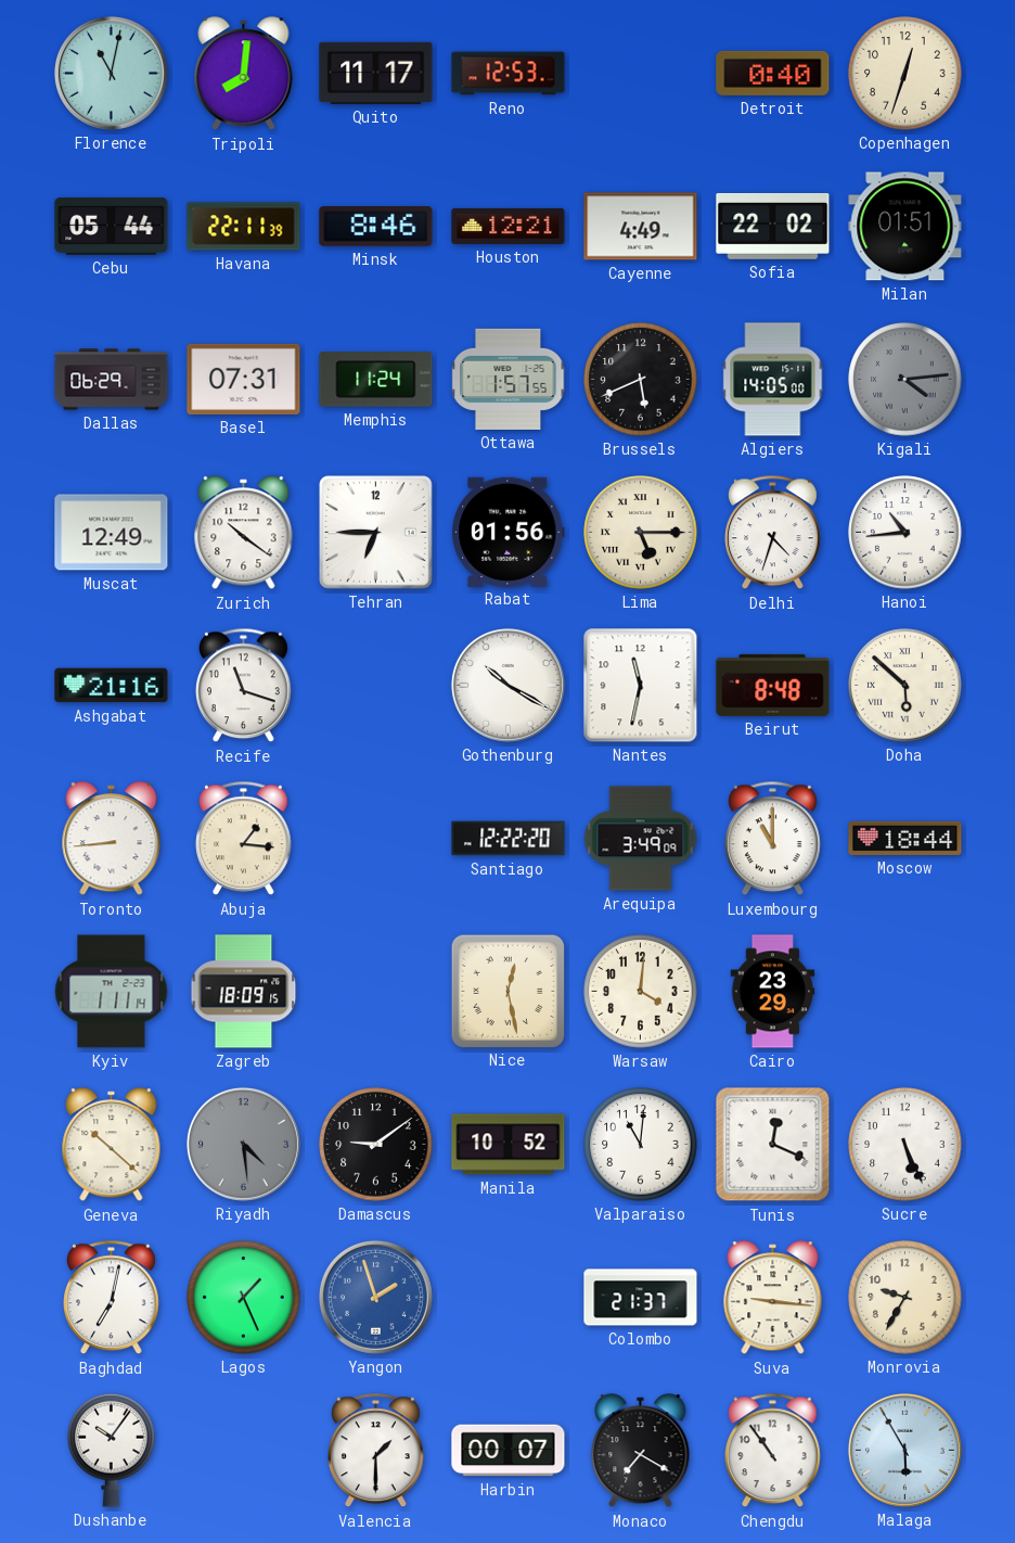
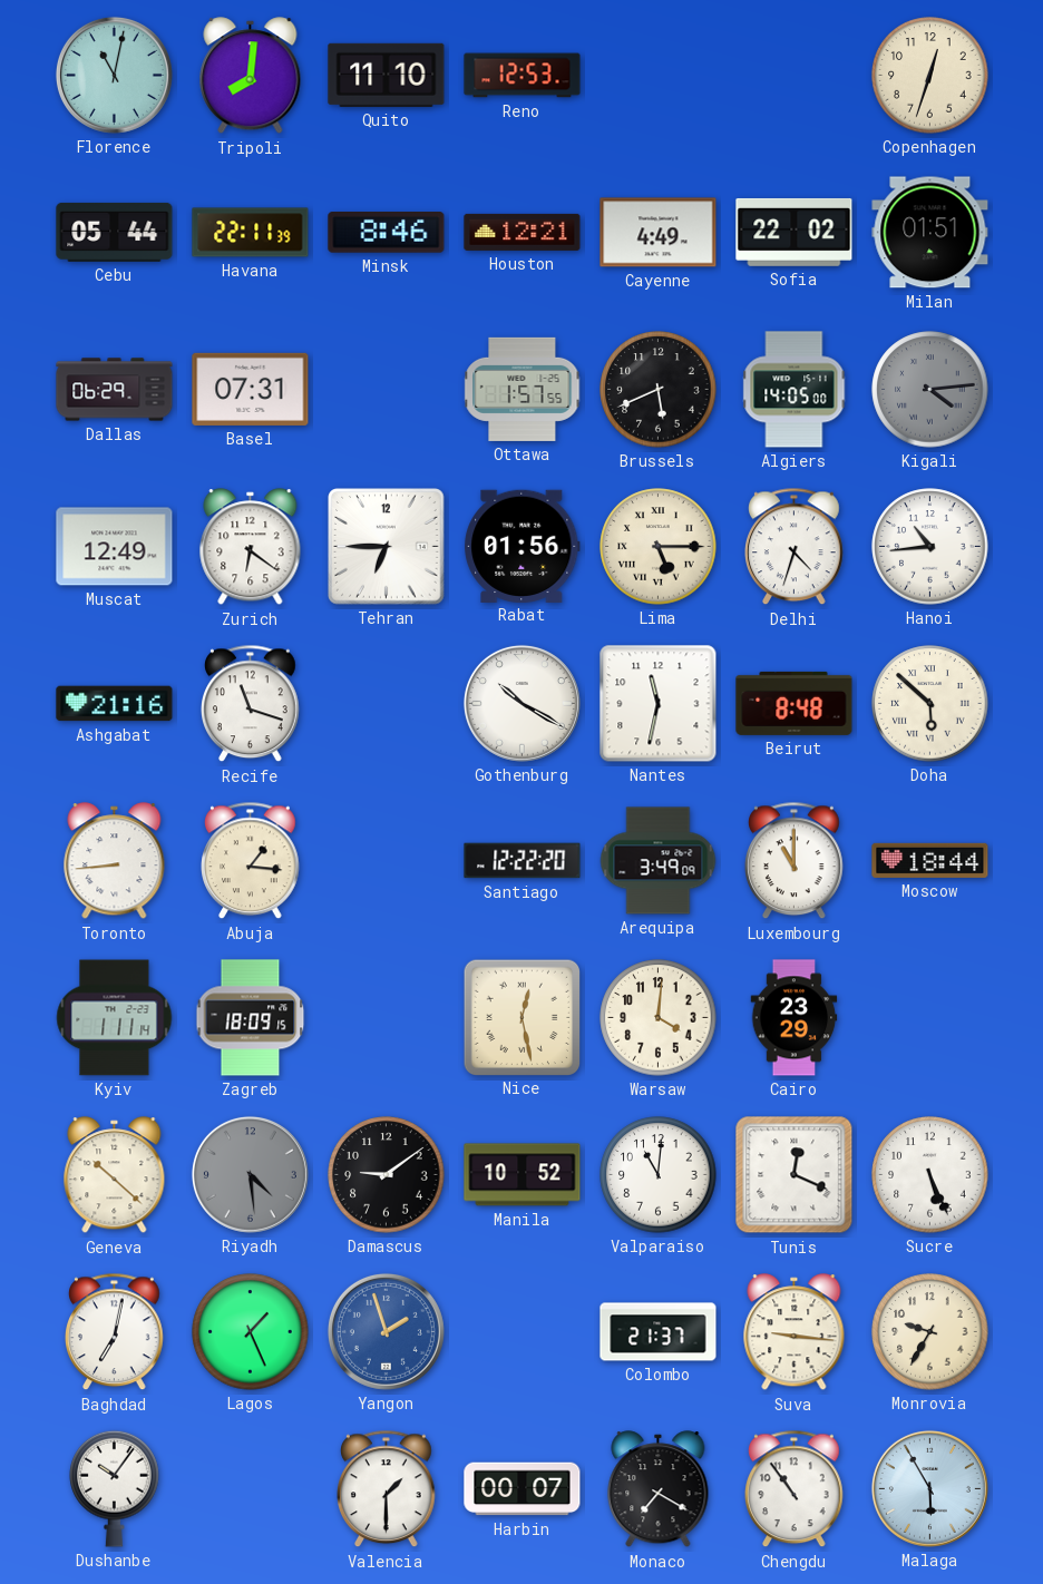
Quito: 11:17 -> 11:10 (387, 75)
Detroit: 0:40 -> none (773, 73)
Memphis: 11:24 -> none (376, 380)
Zurich: 10:21 -> 6:21 (251, 547)
